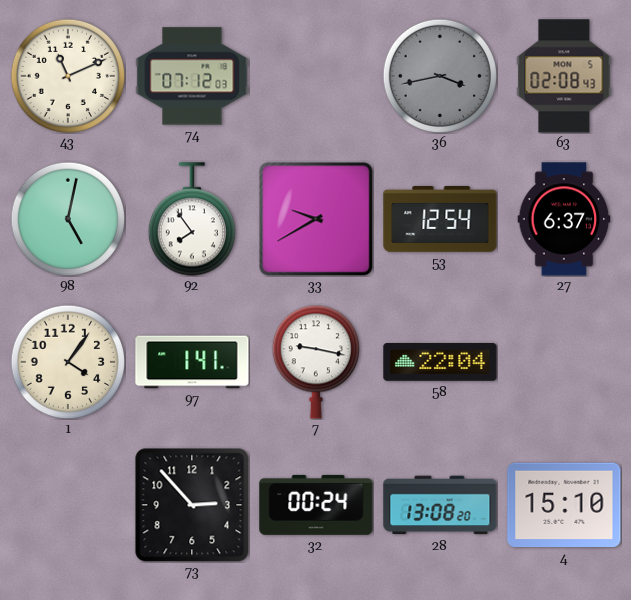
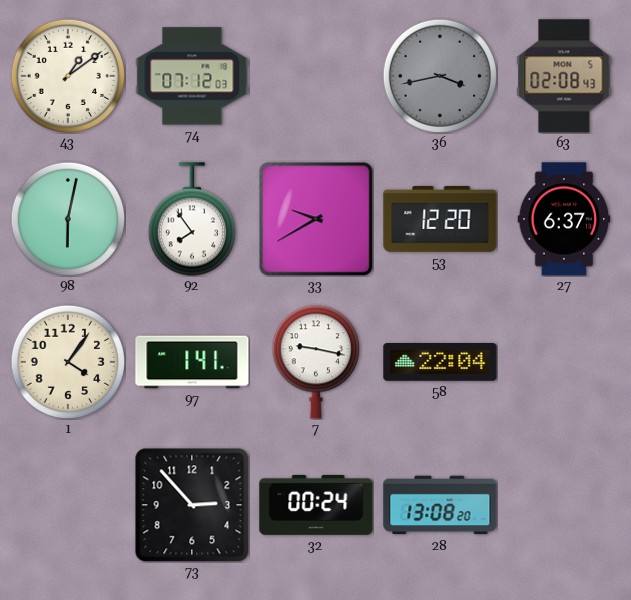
43: 11:11 -> 1:09 (67, 75)
98: 5:02 -> 6:02 (67, 218)
53: 12:54 -> 12:20 (440, 220)
4: 15:10 -> none (564, 505)
